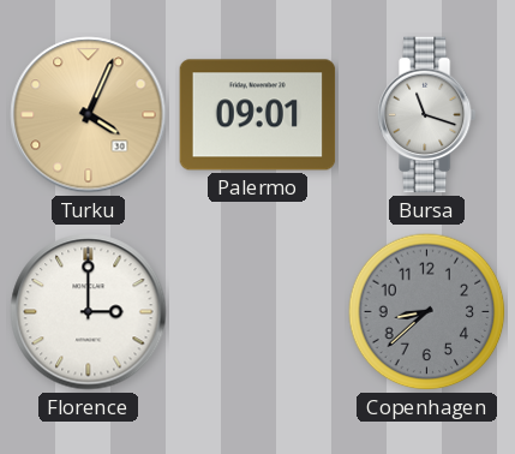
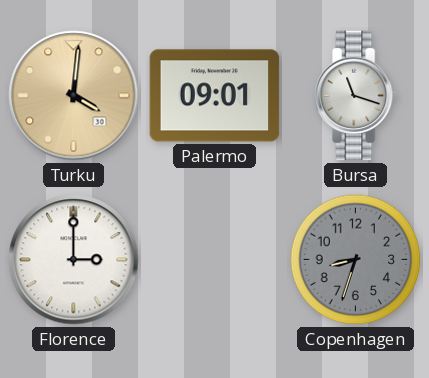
Turku: 4:04 -> 4:01 (74, 96)
Copenhagen: 8:38 -> 8:33 (356, 260)
